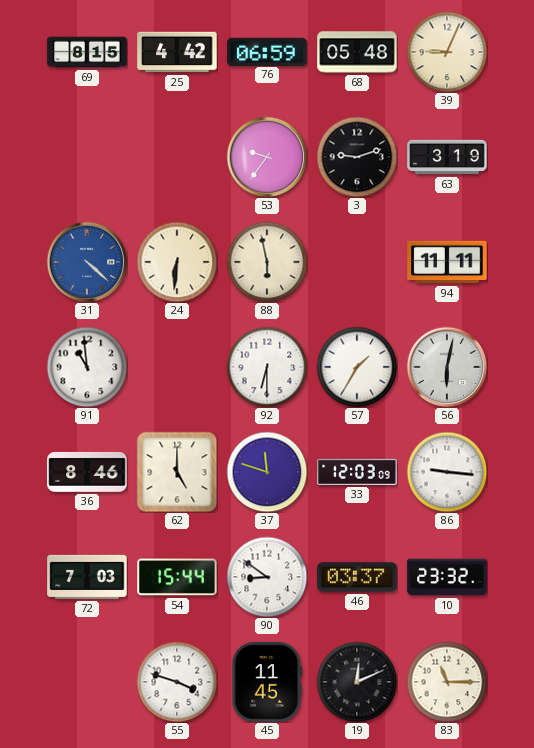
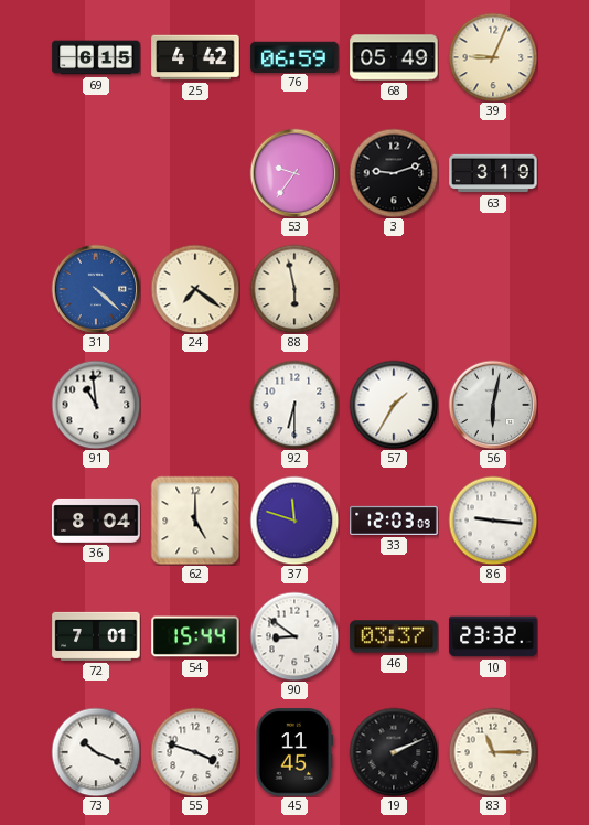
69: 8:15 -> 6:15 (96, 57)
68: 05:48 -> 05:49 (394, 57)
24: 6:31 -> 7:21 (195, 289)
94: 11:11 -> none (447, 262)
36: 8:46 -> 8:04 (96, 521)
72: 7:03 -> 7:01 (96, 636)
73: none -> 10:19 (96, 752)
19: 12:11 -> 2:11 (394, 752)
